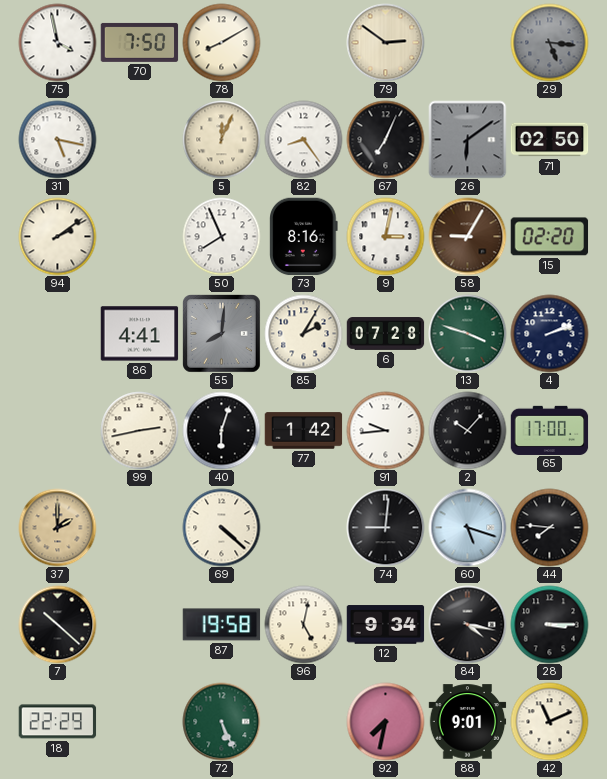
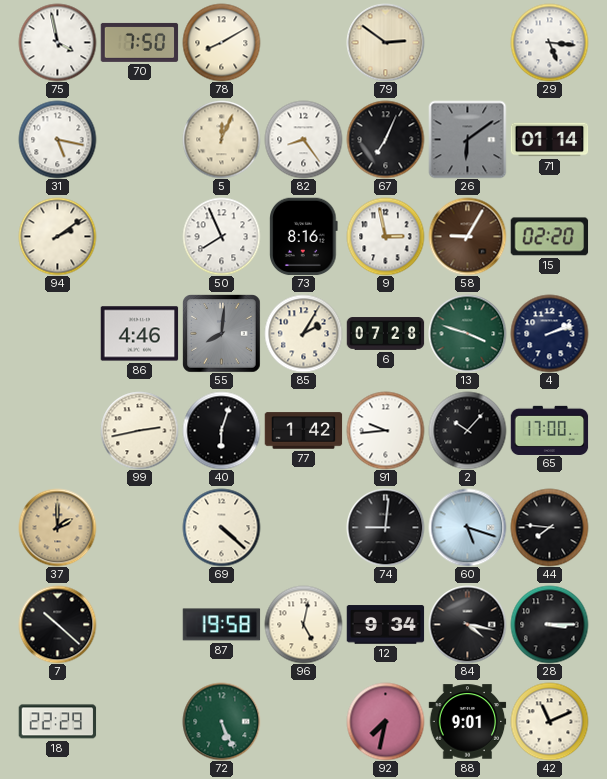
29 dial: grey -> white (549, 42)
71: 02:50 -> 01:14 (549, 140)
9: 3:02 -> 2:58 (385, 236)
86: 4:41 -> 4:46 (139, 334)
